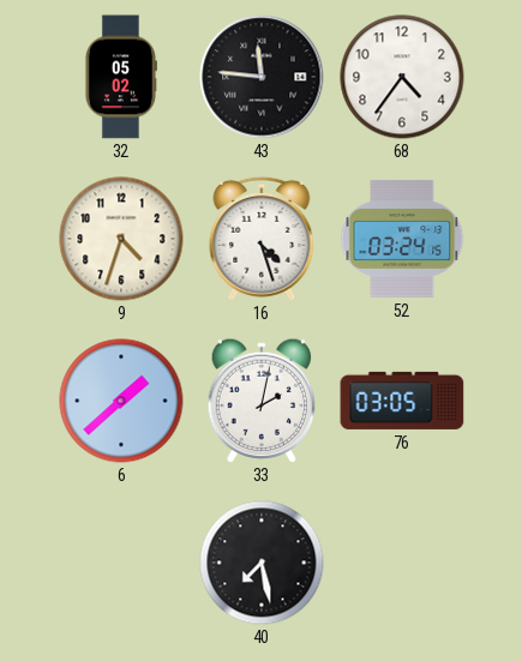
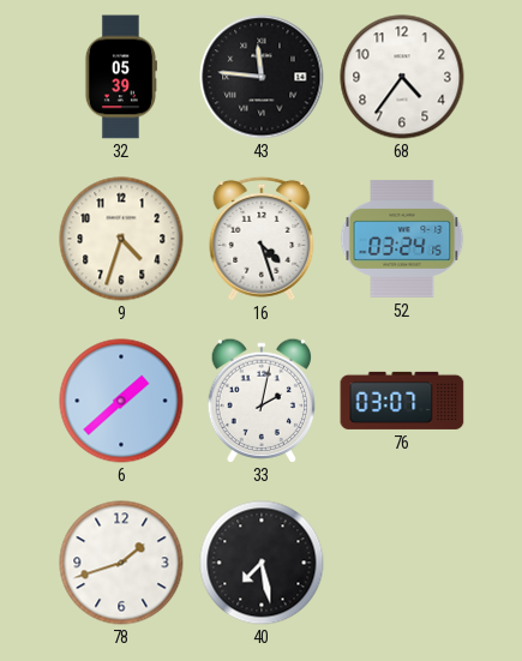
32: 05:02 -> 05:39 (120, 77)
76: 03:05 -> 03:07 (402, 401)
78: none -> 1:42 (121, 563)
